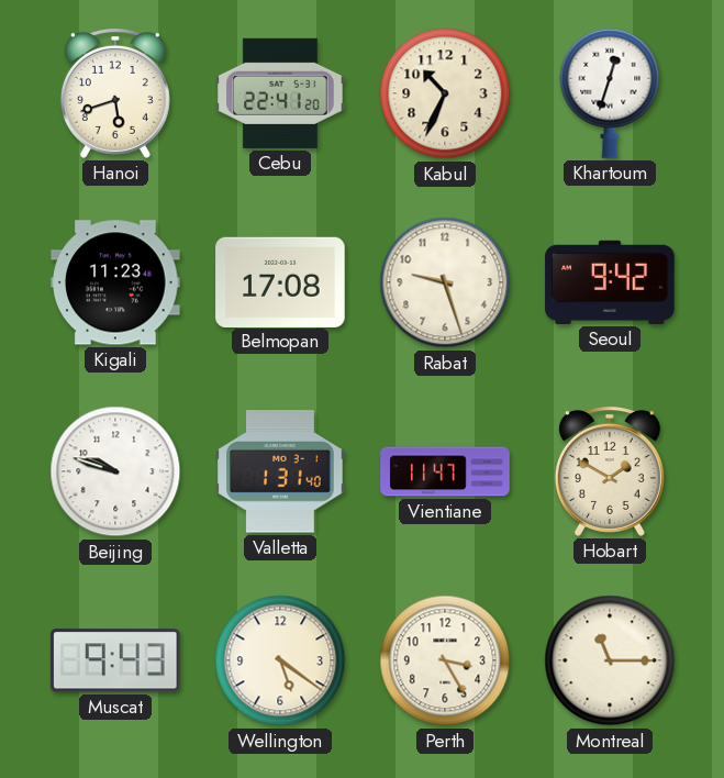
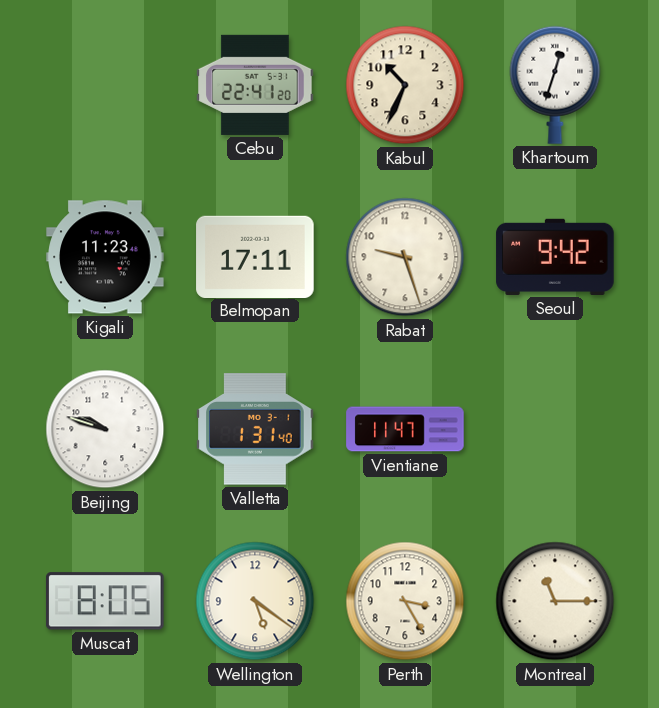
Hanoi: 5:42 -> none (115, 95)
Belmopan: 17:08 -> 17:11 (255, 256)
Hobart: 1:50 -> none (610, 473)
Muscat: 9:43 -> 8:05 (105, 601)
